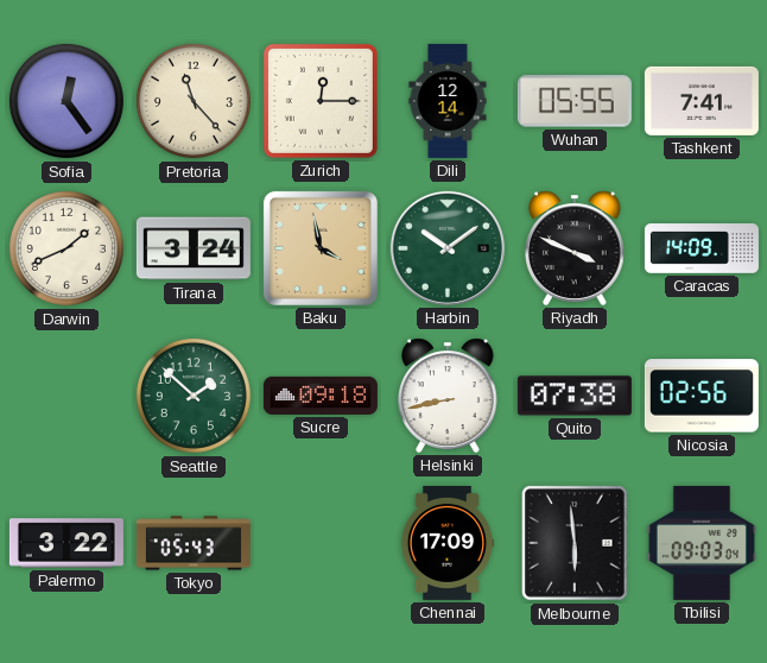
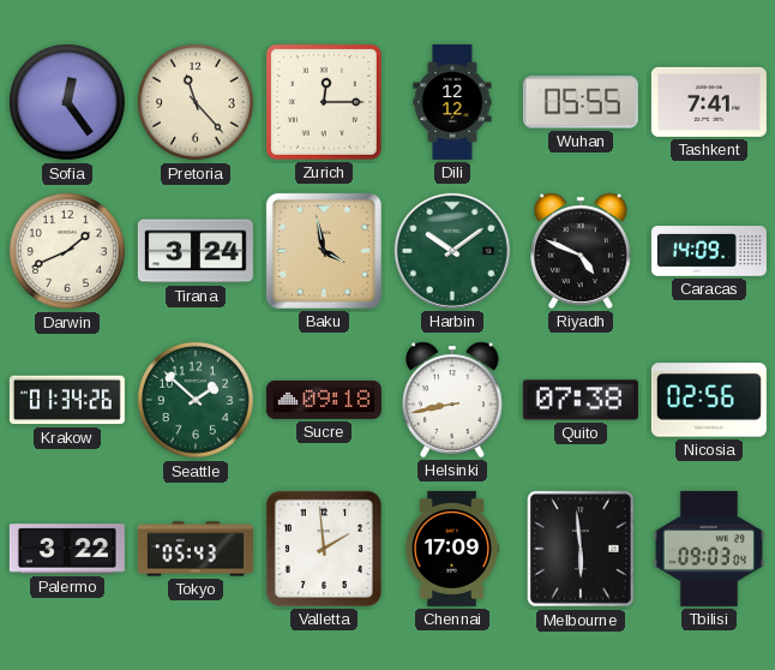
Dili: 12:14 -> 12:12 (452, 102)
Riyadh: 3:49 -> 4:49 (582, 251)
Krakow: none -> 01:34 (67, 400)
Valletta: none -> 1:59 (324, 549)
